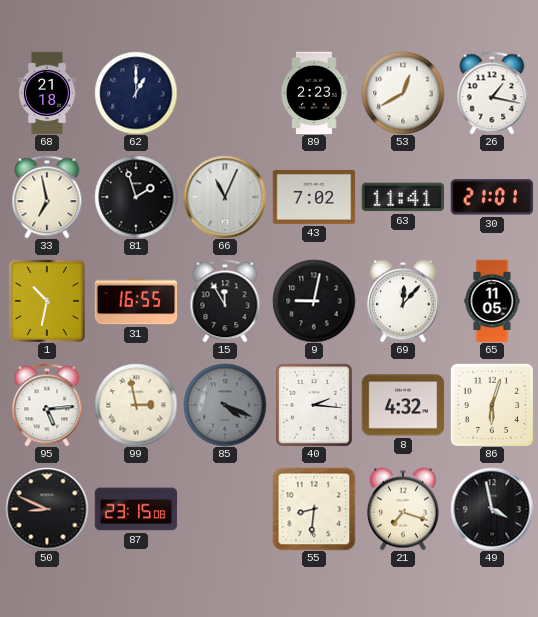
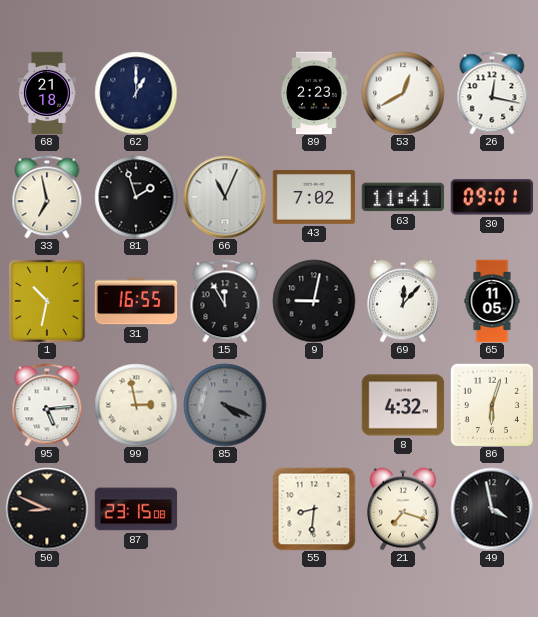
26: 1:17 -> 12:17 (492, 93)
30: 21:01 -> 09:01 (492, 197)
40: 2:16 -> none (315, 405)
